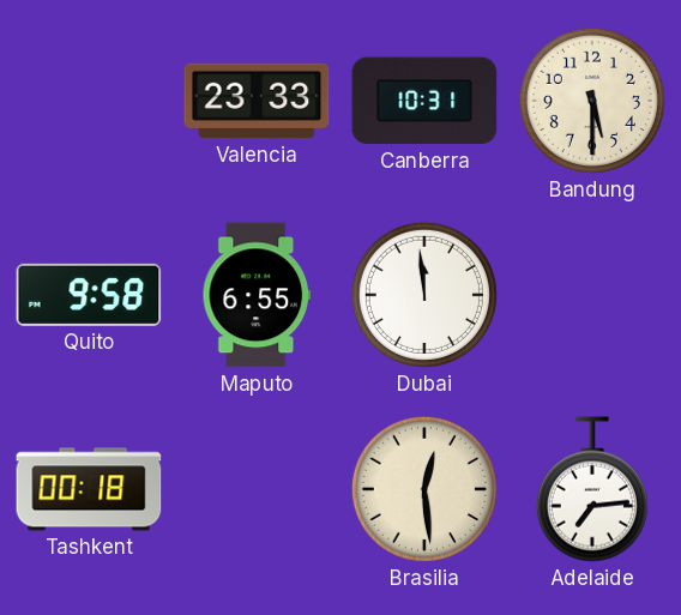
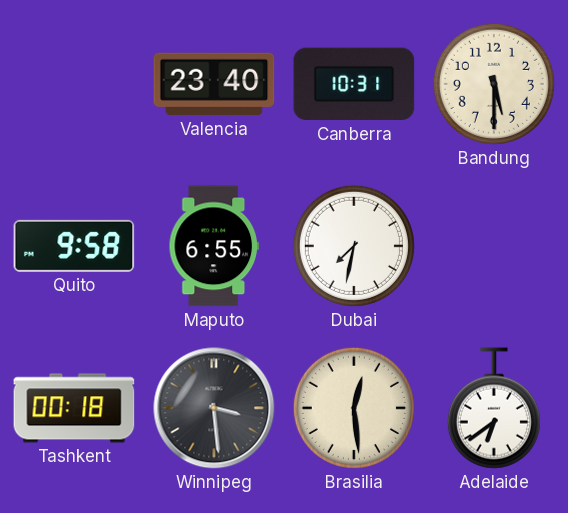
Valencia: 23:33 -> 23:40 (214, 84)
Dubai: 11:59 -> 7:32 (354, 246)
Winnipeg: none -> 3:29 (214, 408)
Adelaide: 7:14 -> 6:39 (494, 408)
